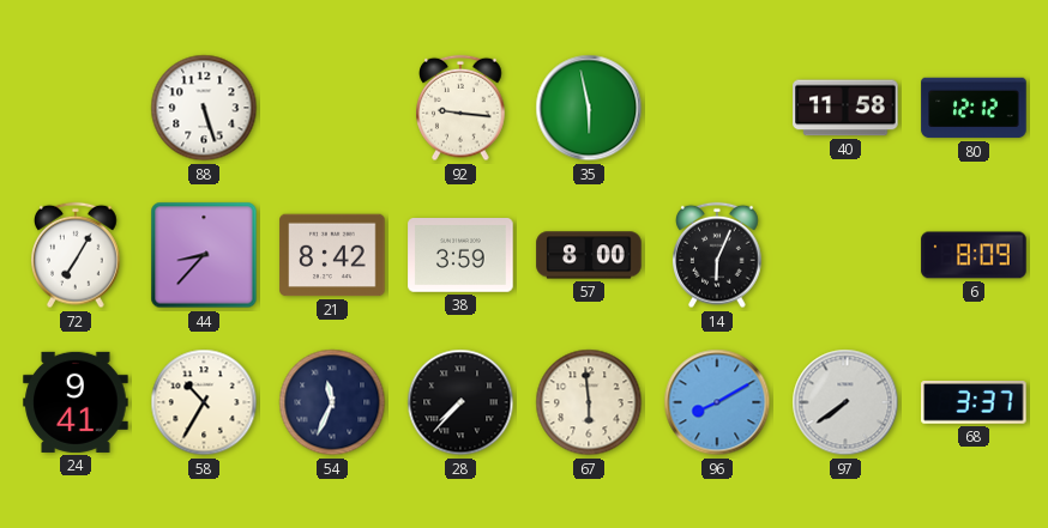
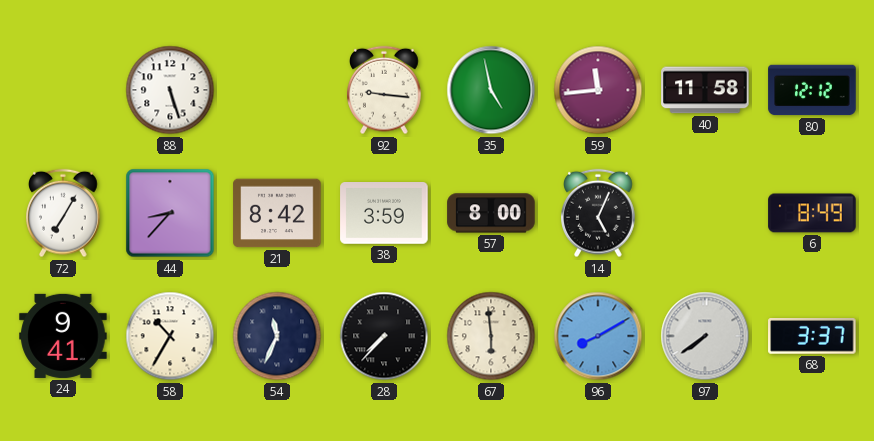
35: 5:58 -> 4:58 (491, 90)
59: none -> 11:44 (598, 90)
14: 6:04 -> 5:04 (598, 213)
6: 8:09 -> 8:49 (812, 213)
